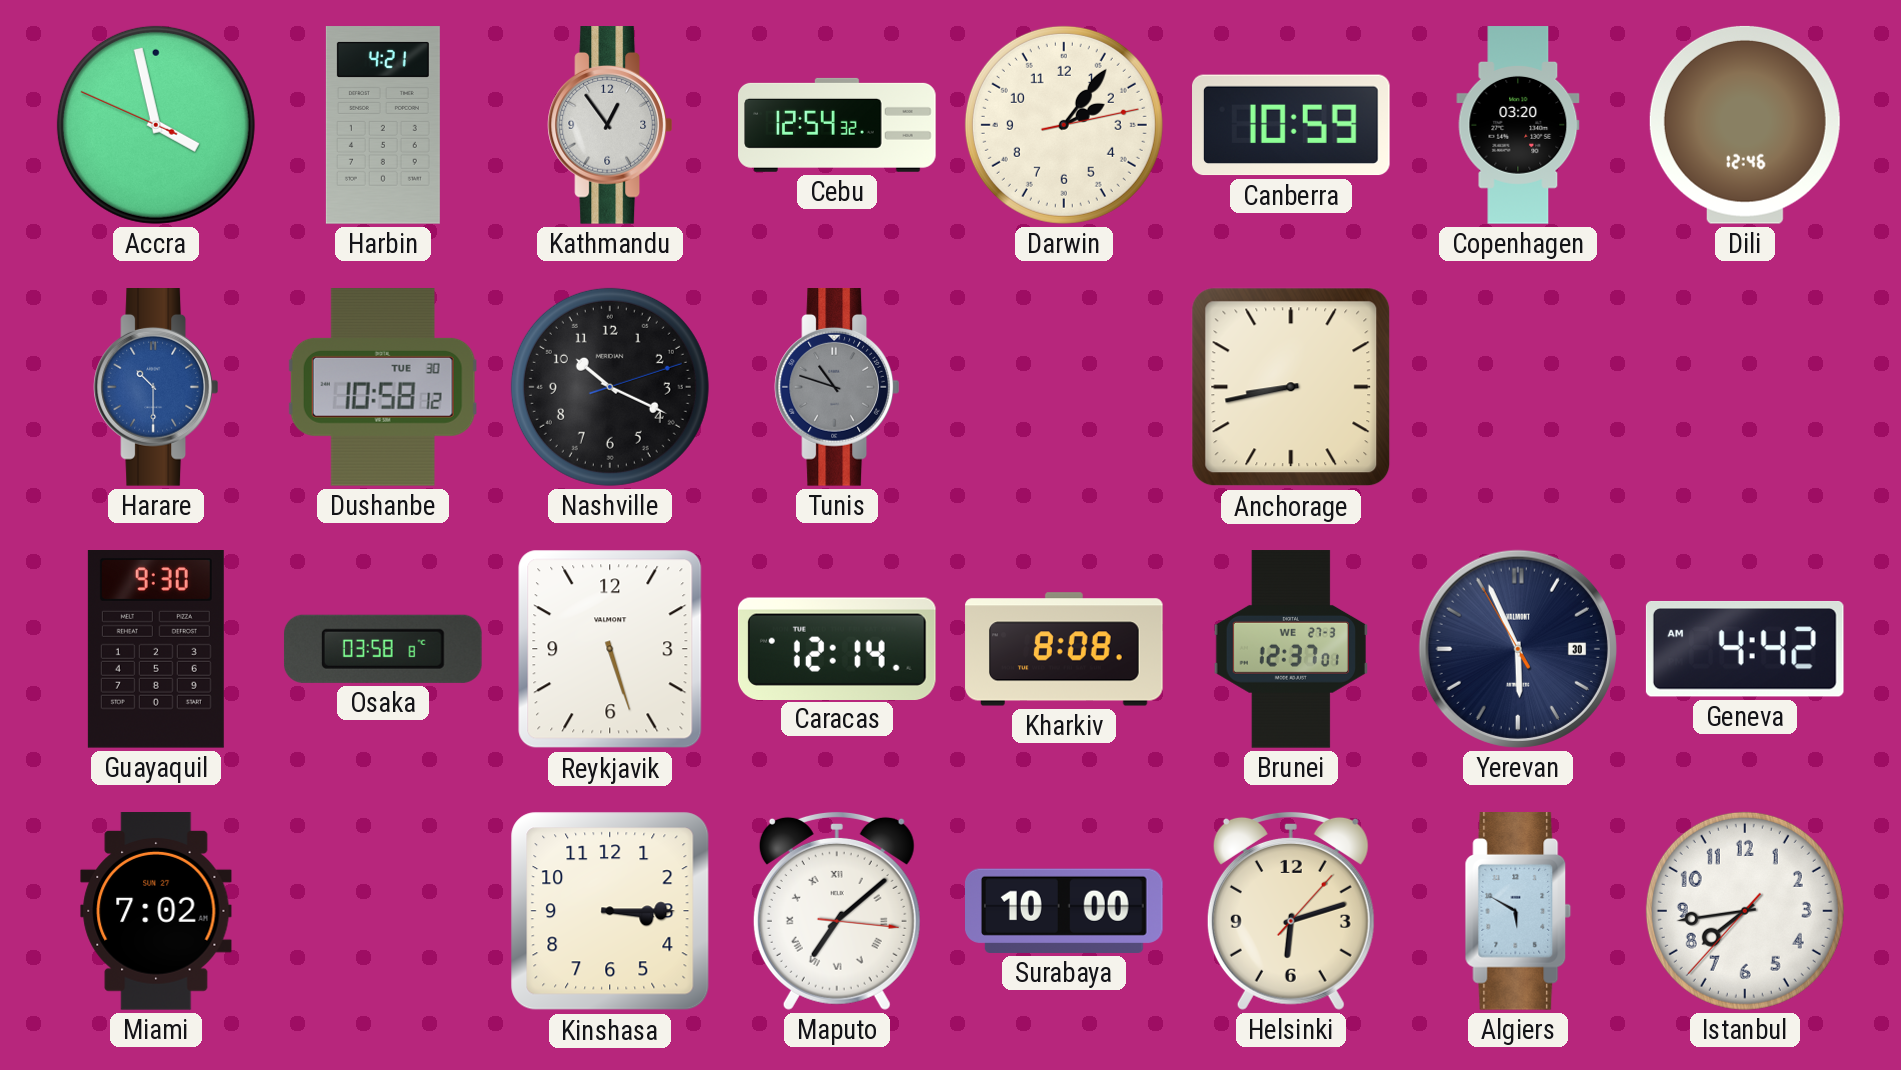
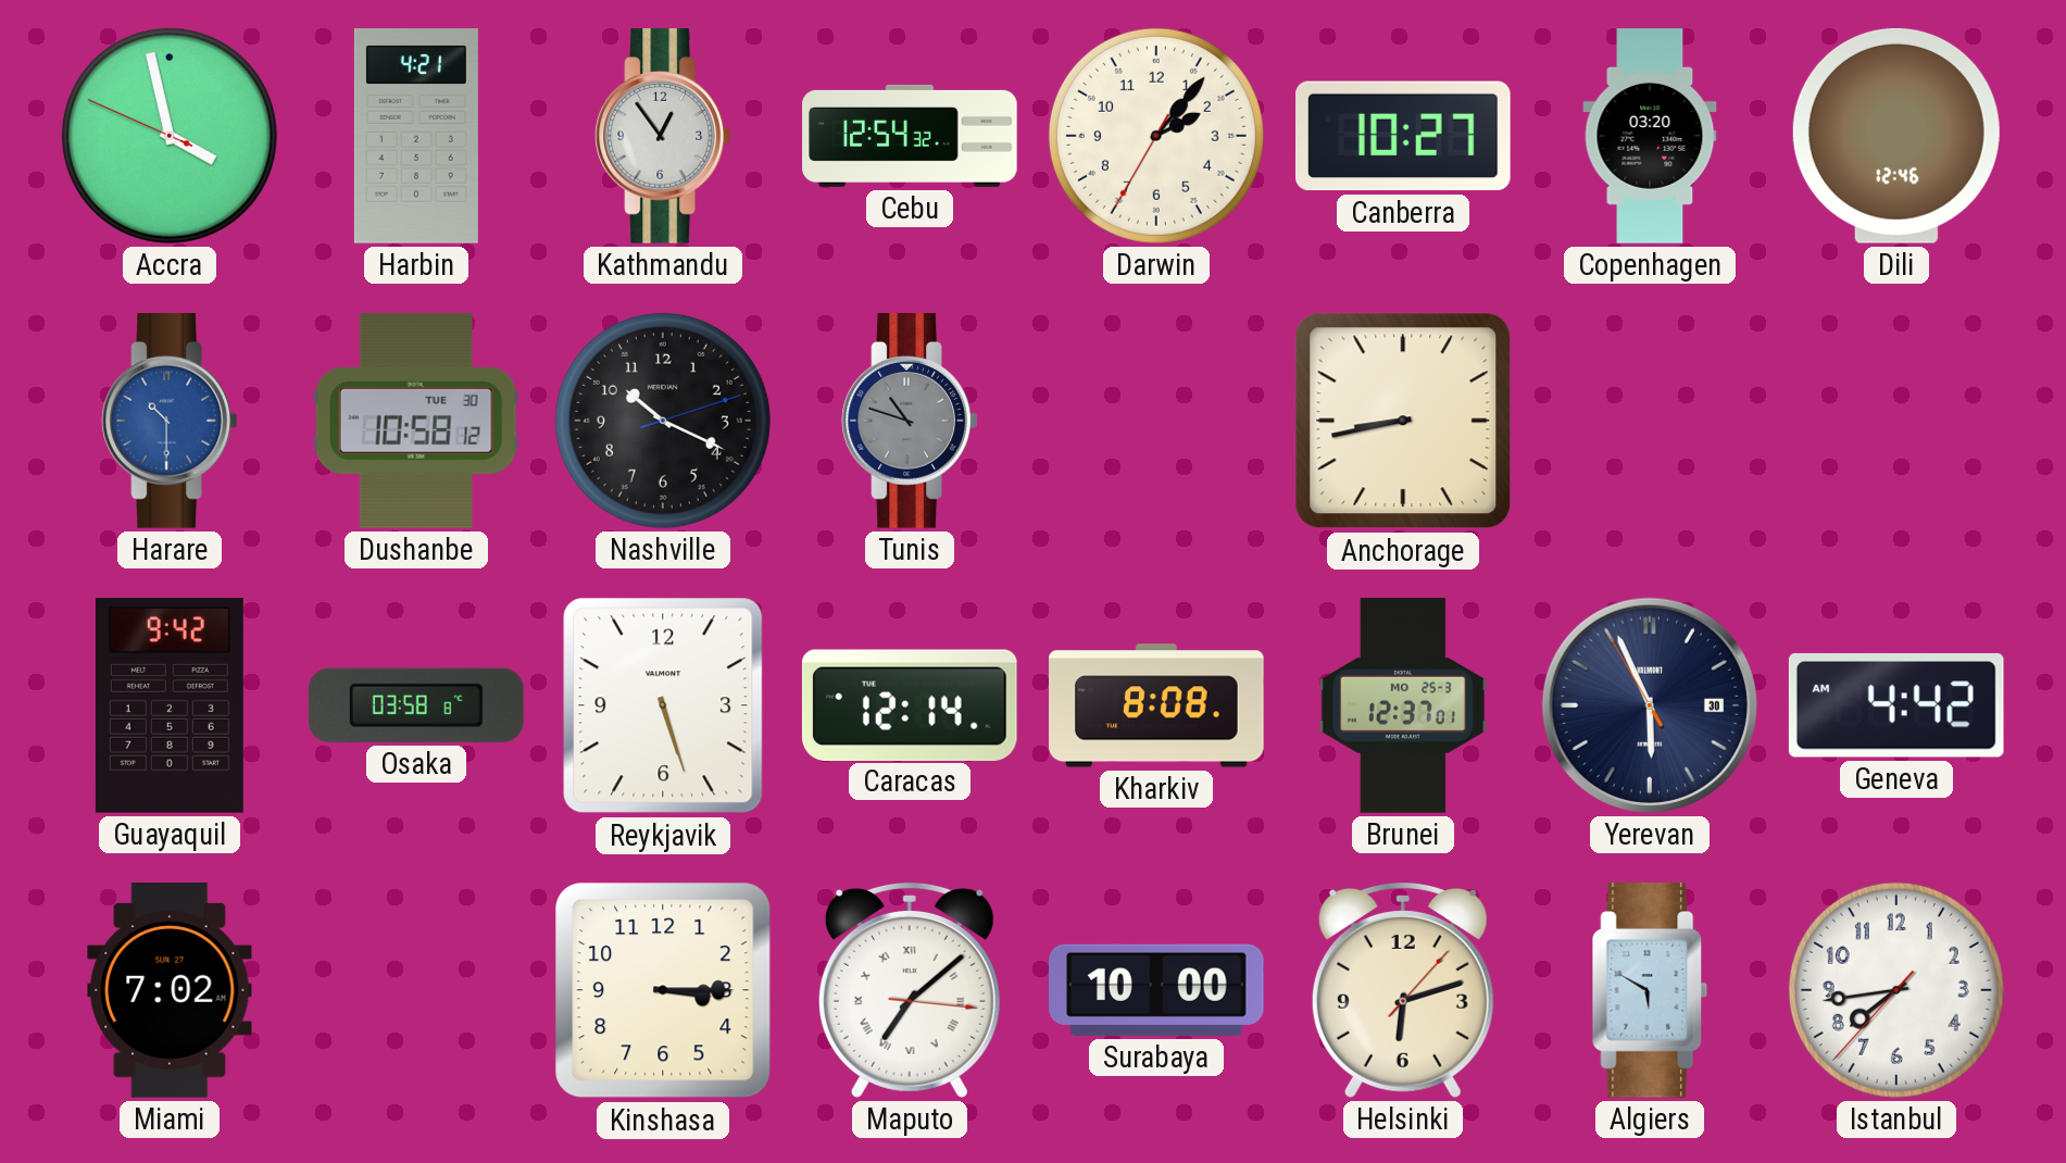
Darwin: 2:06:13 -> 2:06:35 (1156, 136)
Canberra: 10:59 -> 10:27 (1404, 136)
Guayaquil: 9:30 -> 9:42 (170, 706)
Brunei date: WE 27-3 -> MO 25-3 (1403, 705)
